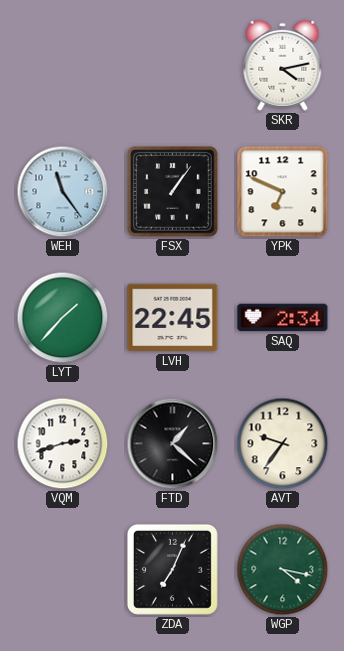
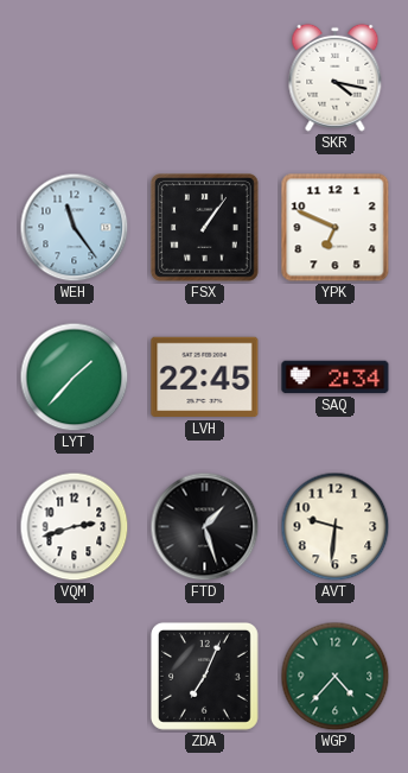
SKR: 4:13 -> 4:17 (336, 77)
FTD: 1:22 -> 1:27 (205, 527)
AVT: 9:36 -> 9:31 (336, 527)
WGP: 4:17 -> 4:37 (336, 677)
